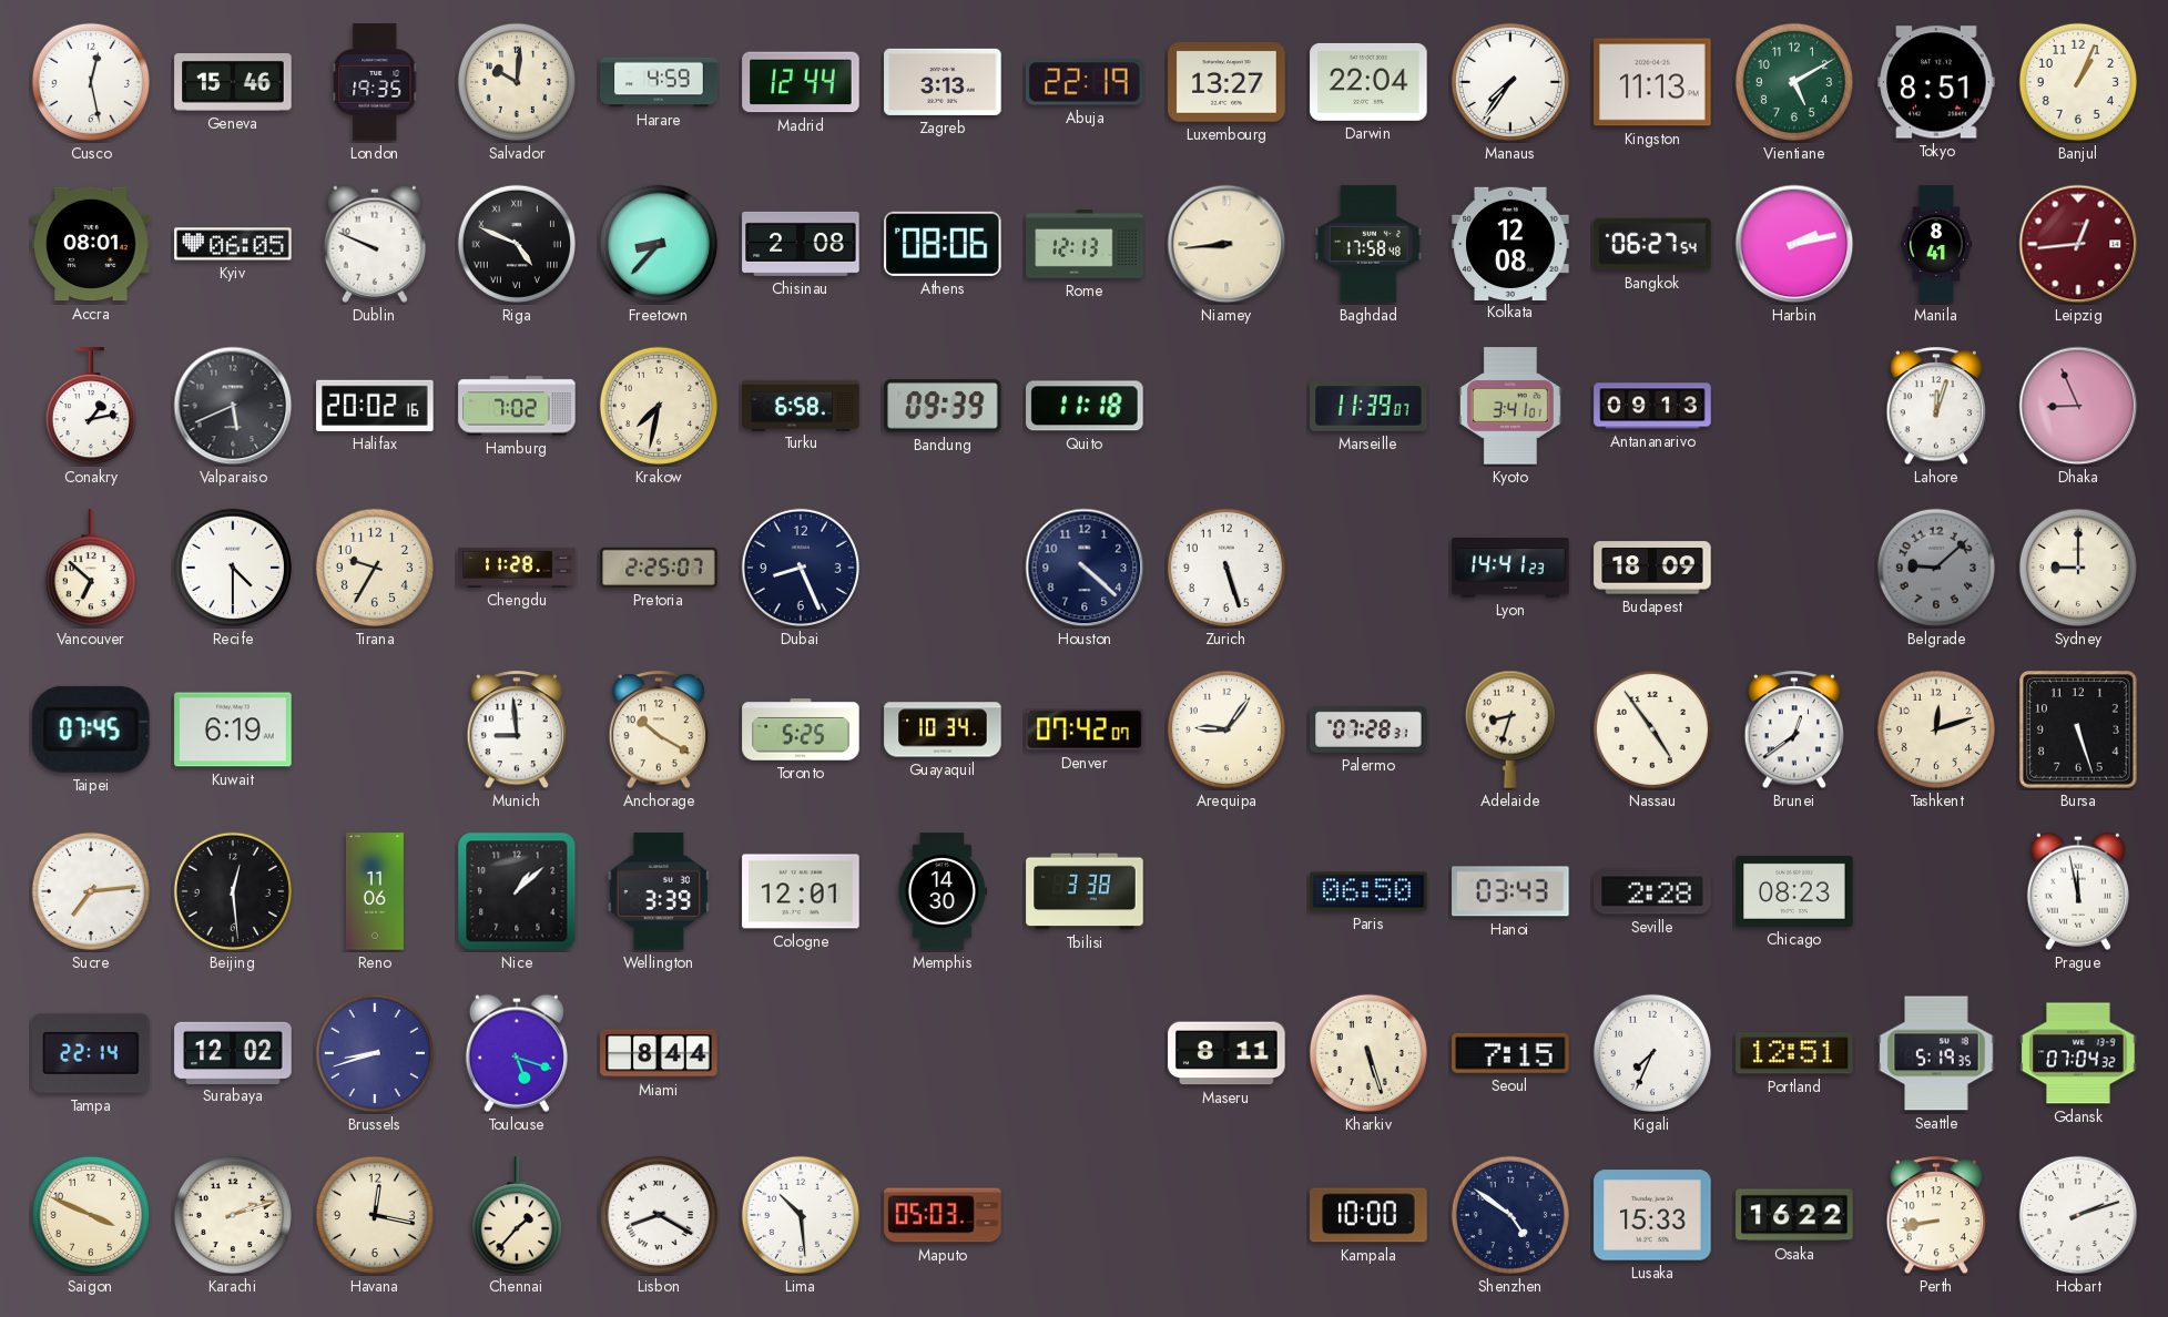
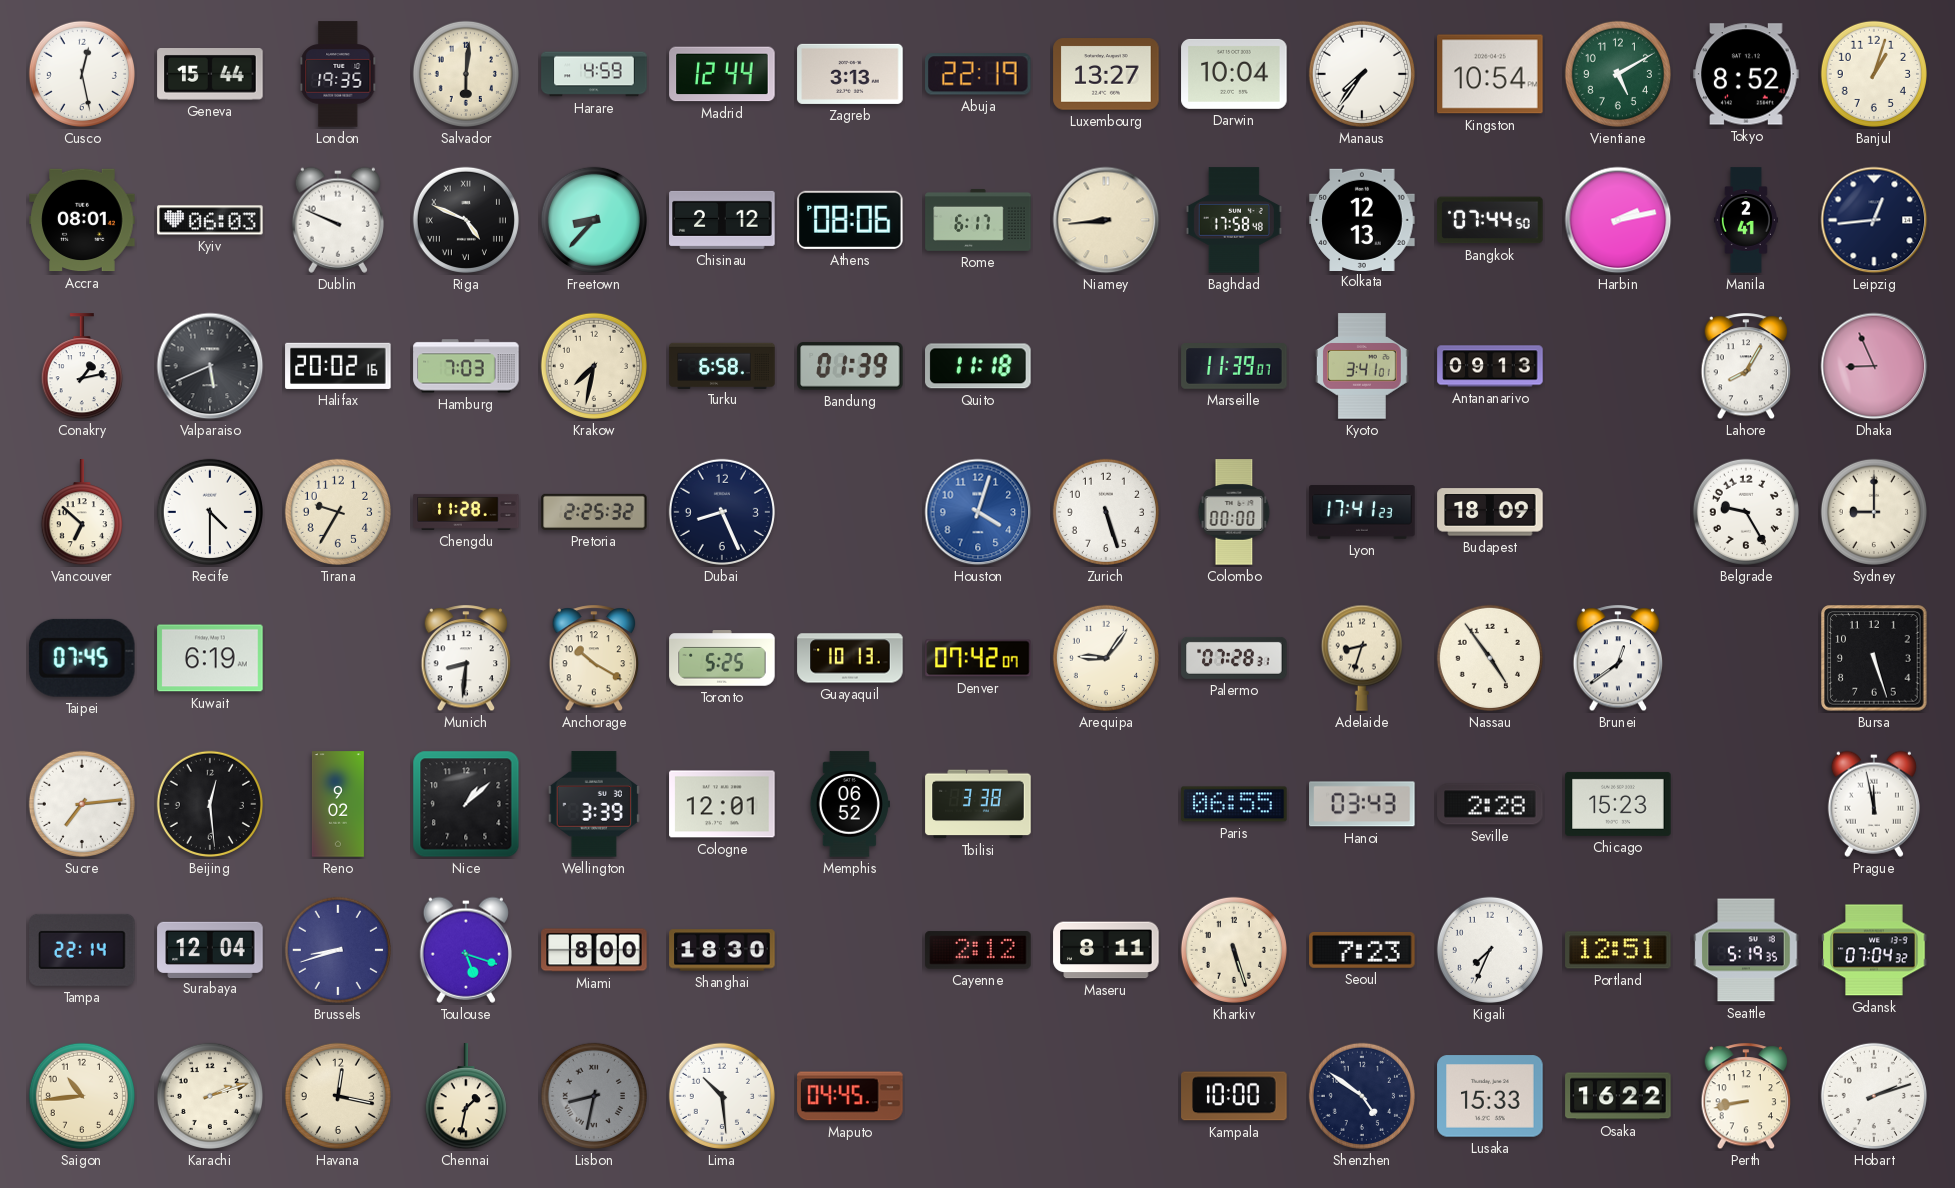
Geneva: 15:46 -> 15:44 (210, 75)
Salvador: 10:01 -> 6:01 (466, 74)
Darwin: 22:04 -> 10:04 (1234, 74)
Kingston: 11:13 -> 10:54 (1490, 74)
Tokyo: 8:51 -> 8:52 (1746, 74)
Banjul: 1:04 -> 1:03 (1874, 74)
Kyiv: 06:05 -> 06:03 (210, 220)
Chisinau: 2:08 -> 2:12 (722, 220)
Rome: 12:13 -> 6:17 (978, 220)
Kolkata: 12:08 -> 12:13 (1362, 219)
Bangkok: 06:27 -> 07:44 (1490, 220)
Manila: 8:41 -> 2:41 (1746, 220)
Leipzig dial: burgundy -> navy (1874, 220)
Hamburg: 7:02 -> 7:03 (466, 366)
Bandung: 09:39 -> 01:39 (850, 366)
Lahore: 12:03 -> 8:05 (1746, 367)
Pretoria: 2:25:07 -> 2:25:32 (594, 512)
Houston: 4:22 -> 4:03 (978, 512)
Houston dial: navy -> blue (978, 512)
Colombo: none -> 00:00 (1234, 512)
Lyon: 14:41 -> 17:41 (1362, 512)
Belgrade: 9:08 -> 9:25 (1746, 512)
Belgrade dial: grey -> white (1746, 512)
Munich: 8:59 -> 8:31 (466, 659)
Guayaquil: 10:34 -> 10:13 (850, 658)
Tashkent: 12:12 -> none (1936, 729)
Reno: 11:06 -> 9:02 (338, 804)
Memphis: 14:30 -> 06:52 (850, 804)
Paris: 06:50 -> 06:55 (1234, 804)
Chicago: 08:23 -> 15:23 (1618, 804)
Surabaya: 12:02 -> 12:04 (210, 949)
Miami: 8:44 -> 8:00 (594, 950)
Shanghai: none -> 18:30 (722, 950)
Cayenne: none -> 2:12 (978, 950)
Seoul: 7:15 -> 7:23 (1362, 950)
Saigon: 3:49 -> 10:44 (82, 1096)
Chennai: 1:37 -> 1:32 (466, 1097)
Lisbon: 8:20 -> 8:32 (594, 1096)
Lisbon dial: white -> grey (594, 1096)
Maputo: 05:03 -> 04:45 (850, 1096)
